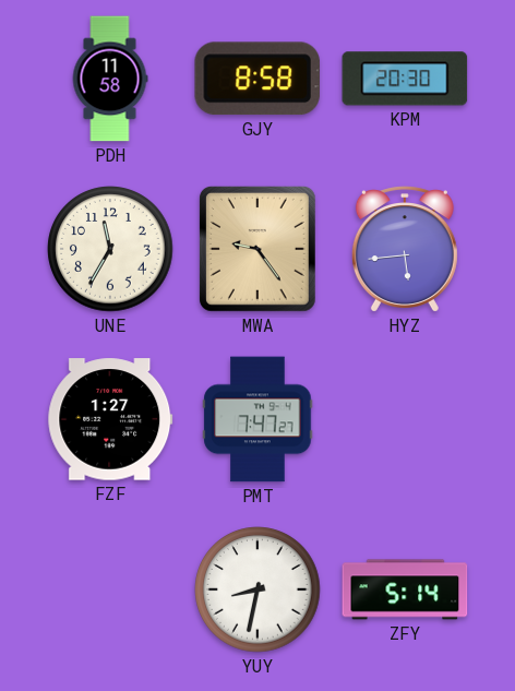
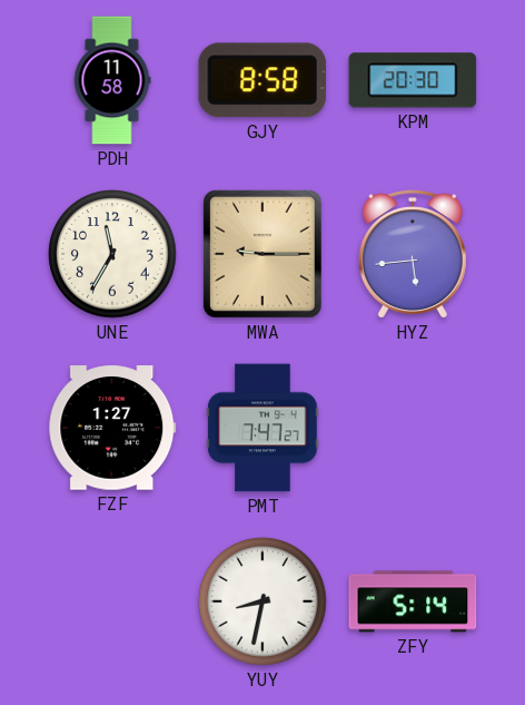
MWA: 9:24 -> 9:15 (262, 254)
